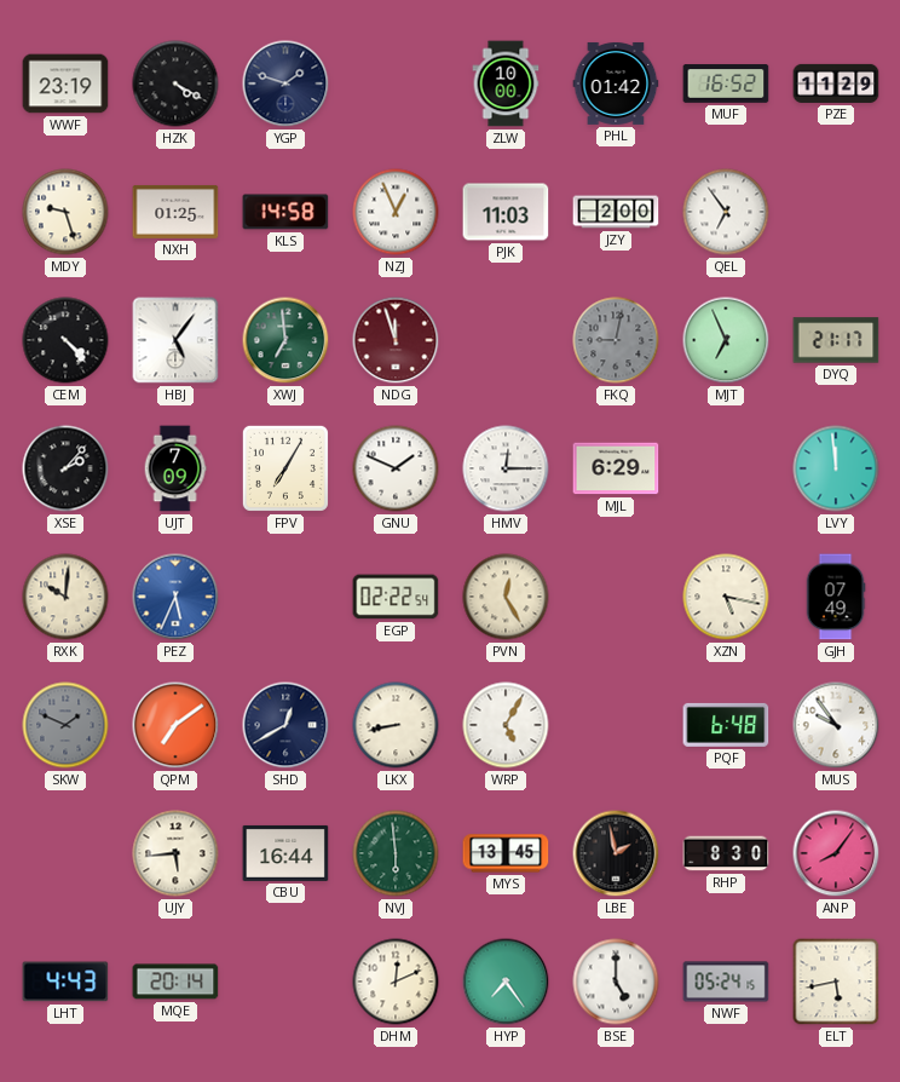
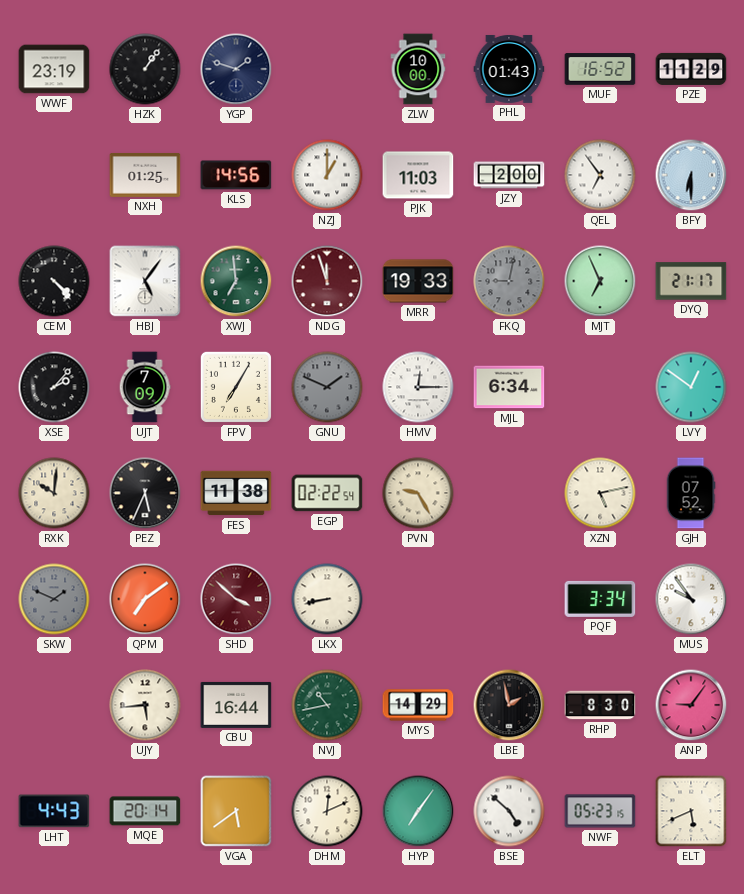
HZK: 4:20 -> 1:06 (145, 69)
PHL: 01:42 -> 01:43 (509, 69)
MDY: 9:27 -> none (65, 212)
KLS: 14:58 -> 14:56 (236, 175)
NZJ: 12:56 -> 1:00 (327, 175)
BFY: none -> 6:30 (691, 175)
MRR: none -> 19:33 (418, 281)
GNU dial: white -> grey (327, 387)
MJL: 6:29 -> 6:34 (509, 387)
LVY: 11:59 -> 12:51 (691, 387)
PEZ dial: blue -> black (145, 493)
FES: none -> 11:38 (236, 493)
PVN: 12:25 -> 9:25 (418, 493)
XZN: 5:17 -> 5:13 (600, 493)
GJH: 07:49 -> 07:52 (691, 493)
SHD: 12:40 -> 3:52 (236, 599)
SHD dial: navy -> burgundy (236, 599)
WRP: 5:05 -> none (506, 725)
PQF: 6:48 -> 3:34 (600, 599)
NVJ: 5:59 -> 10:43 (327, 705)
MYS: 13:45 -> 14:29 (418, 705)
ANP: 8:06 -> 9:06 (691, 705)
VGA: none -> 5:39 (236, 811)
HYP: 7:24 -> 7:06 (418, 811)
BSE: 5:00 -> 4:52 (509, 811)
NWF: 05:24 -> 05:23 (600, 811)
ELT: 5:43 -> 5:41 (691, 811)
